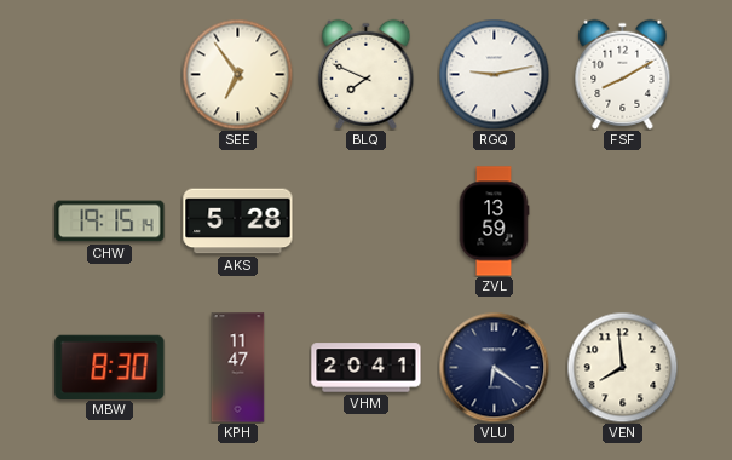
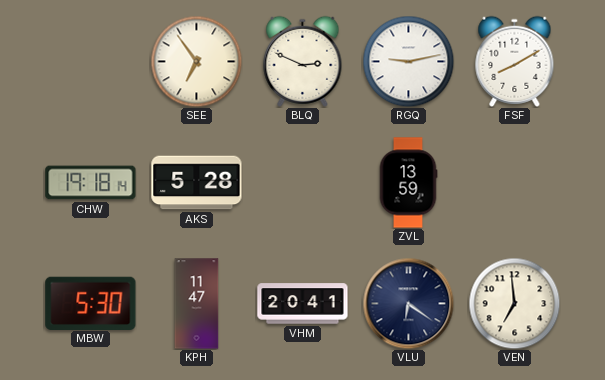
BLQ: 7:49 -> 2:49 (303, 61)
CHW: 19:15 -> 19:18 (91, 183)
MBW: 8:30 -> 5:30 (91, 303)
VEN: 7:59 -> 6:59 (514, 303)
